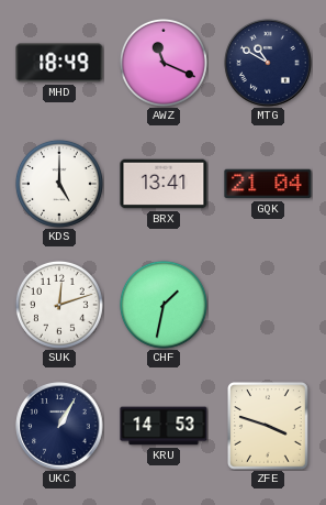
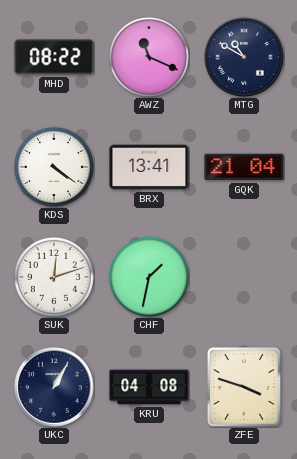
MHD: 18:49 -> 08:22 (54, 57)
KDS: 5:00 -> 4:21 (54, 167)
KRU: 14:53 -> 04:08 (149, 387)
